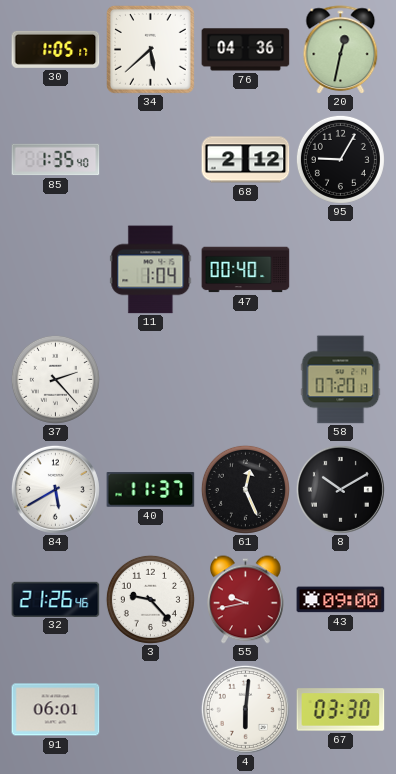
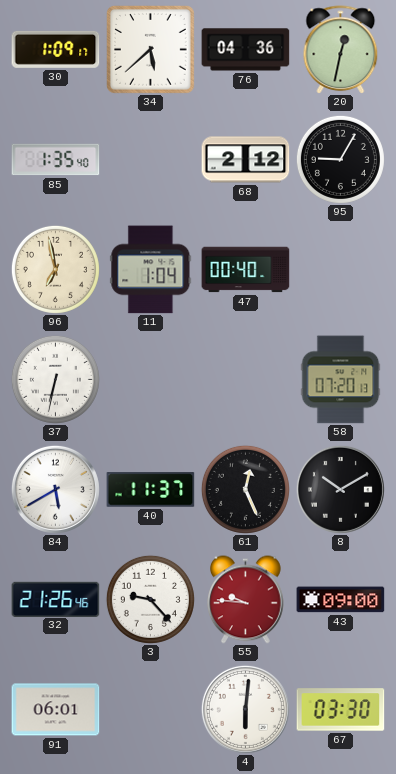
30: 1:05 -> 1:09 (56, 49)
96: none -> 6:58 (55, 269)
37: 2:23 -> 6:32 (55, 379)
55: 9:43 -> 9:46 (246, 600)
